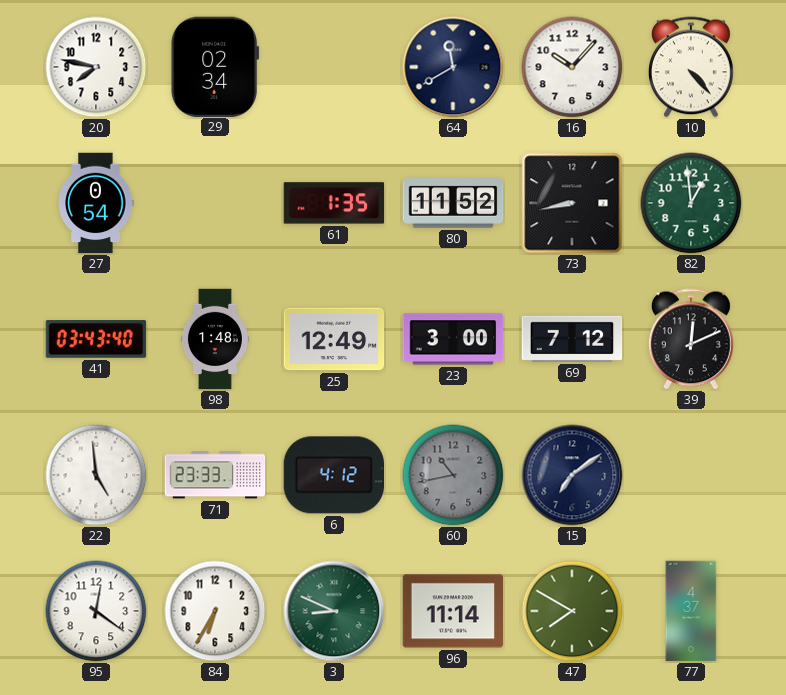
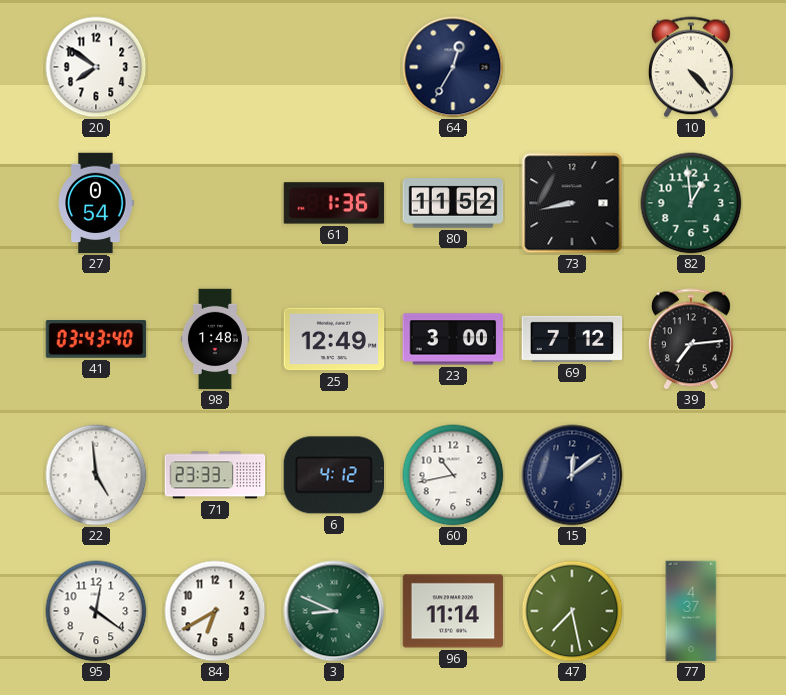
20: 7:47 -> 7:51 (96, 67)
29: 02:34 -> none (215, 66)
64: 11:40 -> 12:35 (453, 67)
16: 10:07 -> none (572, 67)
61: 1:35 -> 1:36 (334, 203)
39: 12:11 -> 7:14 (691, 339)
60 dial: grey -> white (453, 475)
15: 7:09 -> 12:09 (572, 475)
84: 6:35 -> 6:40 (215, 611)
47: 7:50 -> 7:28 (572, 611)
